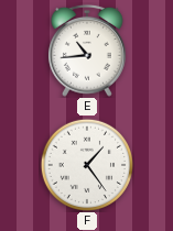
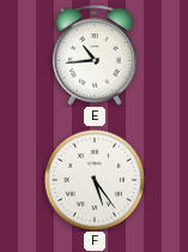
F: 1:24 -> 5:24 (93, 179)
